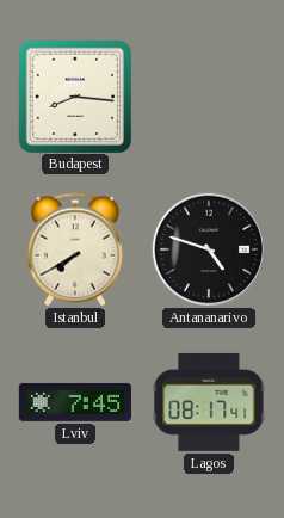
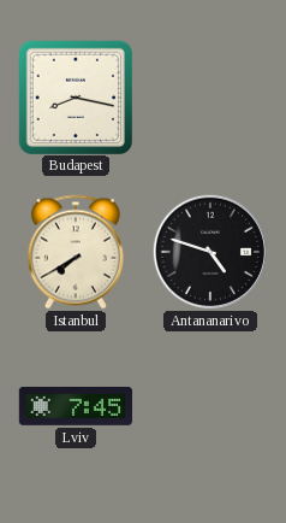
Budapest: 8:16 -> 8:17 (75, 96)
Lagos: 08:17 -> none (209, 402)
